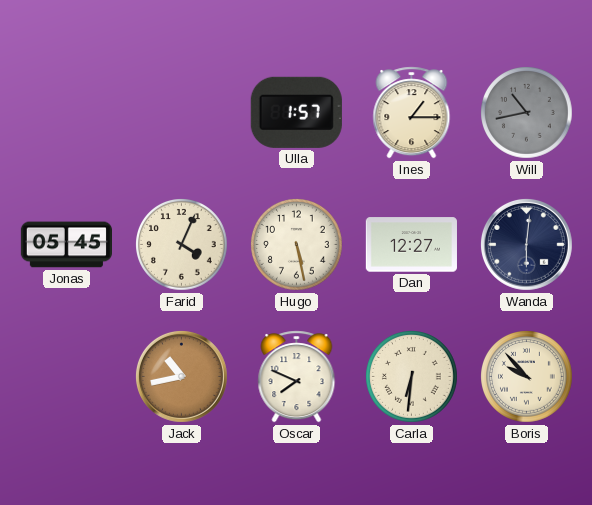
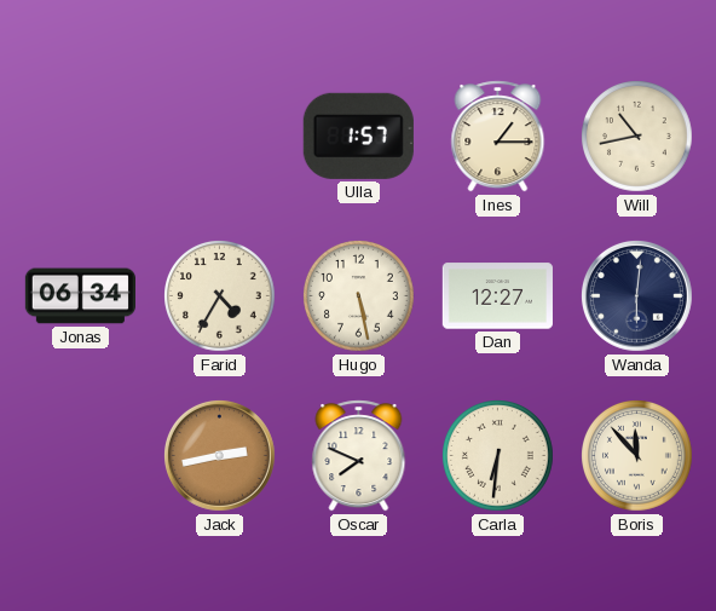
Will dial: grey -> cream (637, 137)
Jonas: 05:45 -> 06:34 (80, 296)
Farid: 4:04 -> 4:35 (220, 296)
Jack: 10:43 -> 2:43 (219, 455)
Boris: 9:53 -> 11:53 (637, 456)
